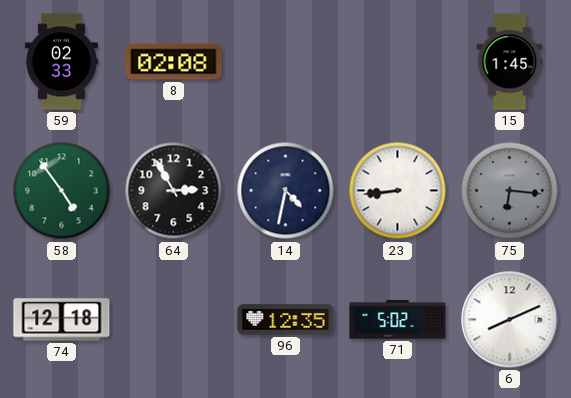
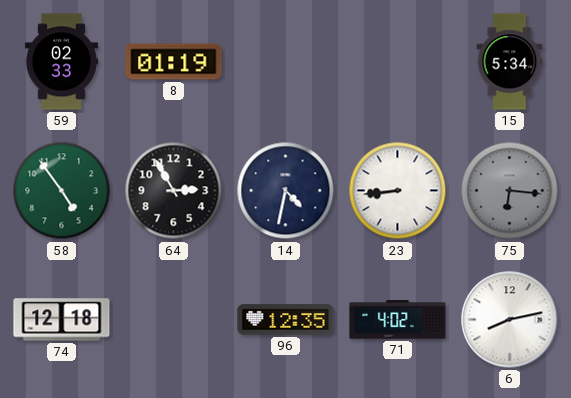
8: 02:08 -> 01:19 (174, 62)
15: 1:45 -> 5:34 (510, 62)
71: 5:02 -> 4:02 (398, 320)
6: 8:11 -> 8:13 (510, 320)
